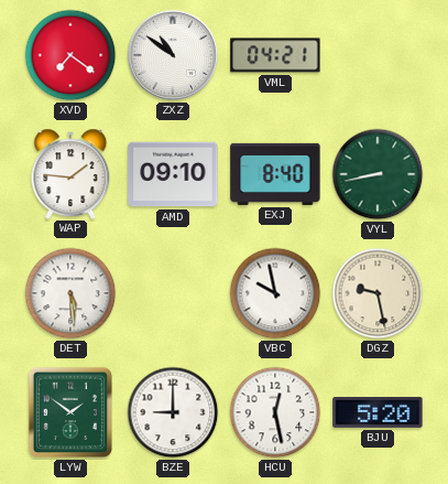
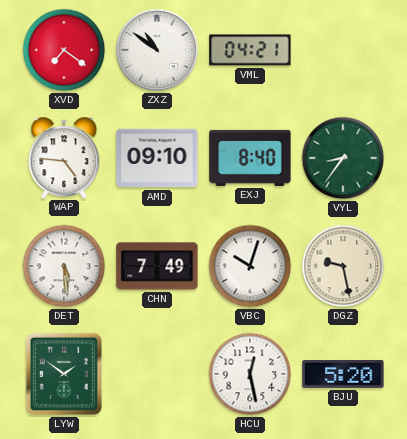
WAP: 1:46 -> 4:46 (64, 157)
VYL: 8:43 -> 8:36 (343, 158)
CHN: none -> 7:49 (157, 266)
VBC: 9:58 -> 10:03 (250, 266)
BZE: 9:00 -> none (173, 412)
